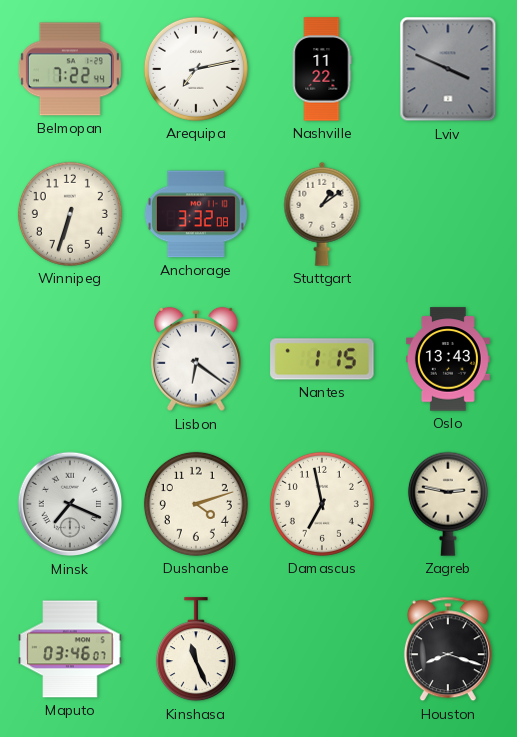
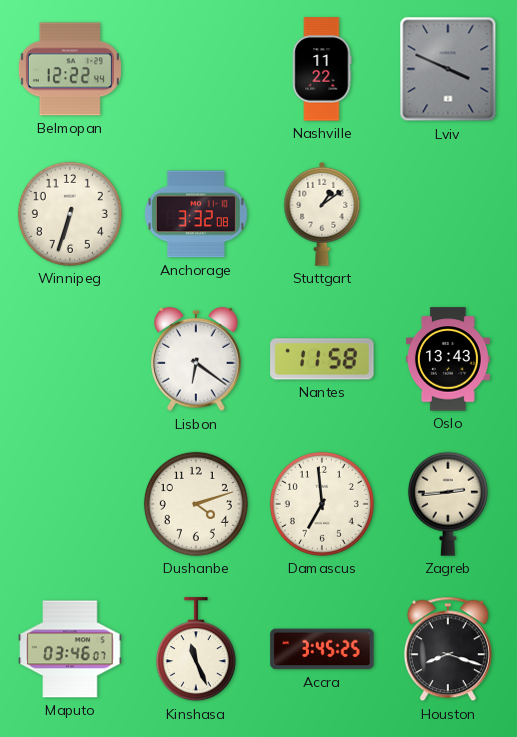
Belmopan: 7:22 -> 12:22 (70, 69)
Arequipa: 7:13 -> none (196, 69)
Nantes: 1:15 -> 11:58 (322, 359)
Minsk: 7:19 -> none (70, 504)
Damascus: 6:58 -> 6:59 (322, 504)
Zagreb: 2:47 -> 2:44 (448, 504)
Accra: none -> 3:45 (322, 649)
